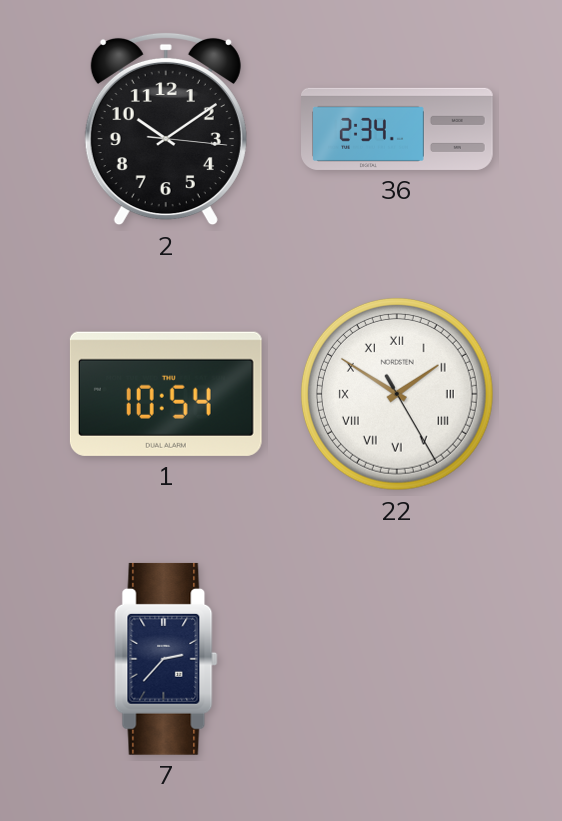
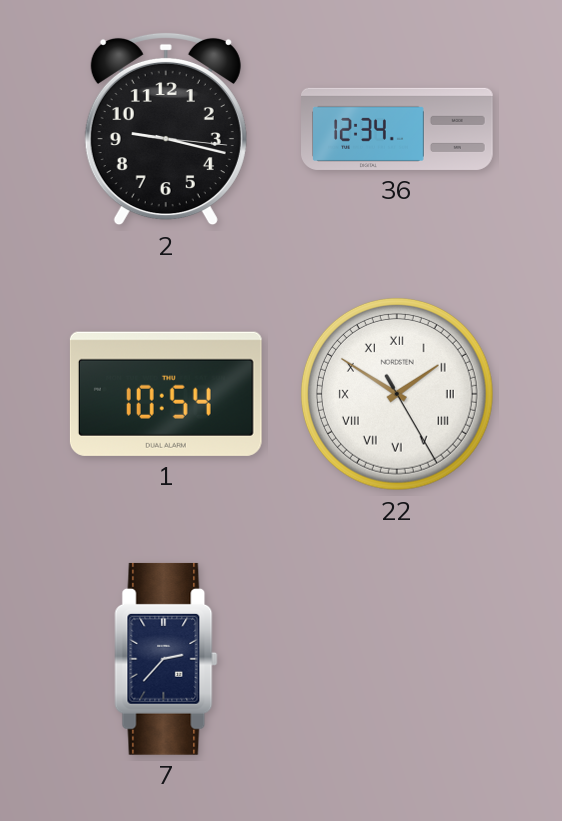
2: 10:09 -> 9:17 (166, 129)
36: 2:34 -> 12:34 (398, 129)
